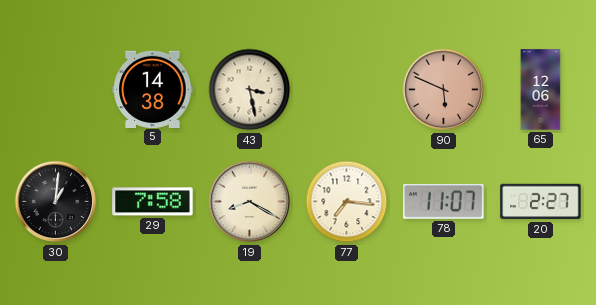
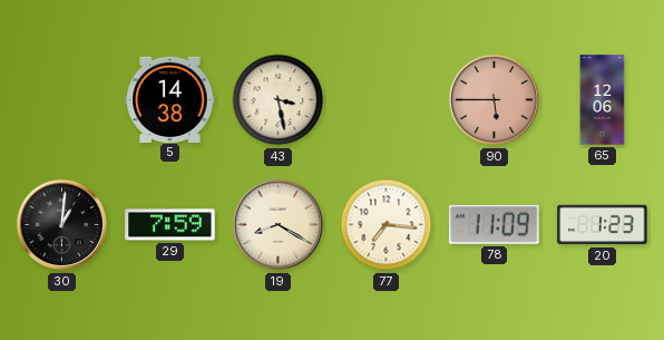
90: 5:49 -> 5:45 (495, 100)
29: 7:58 -> 7:59 (170, 225)
78: 11:07 -> 11:09 (495, 224)
20: 2:27 -> 1:23 (603, 225)
